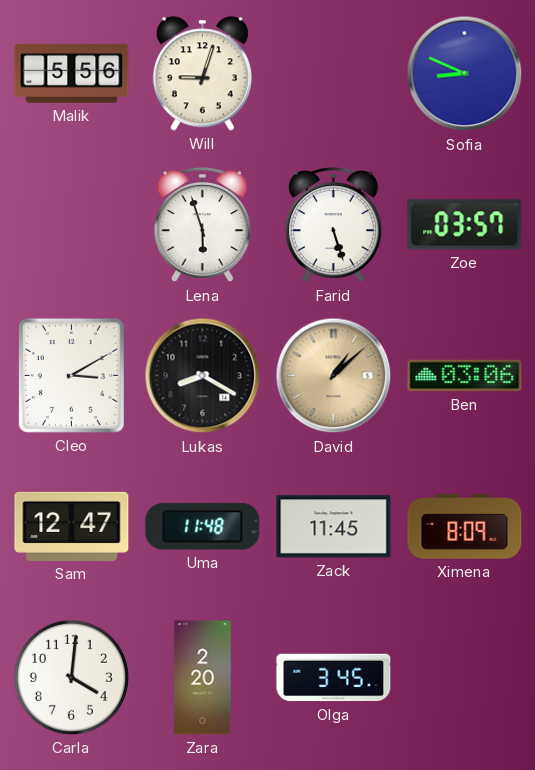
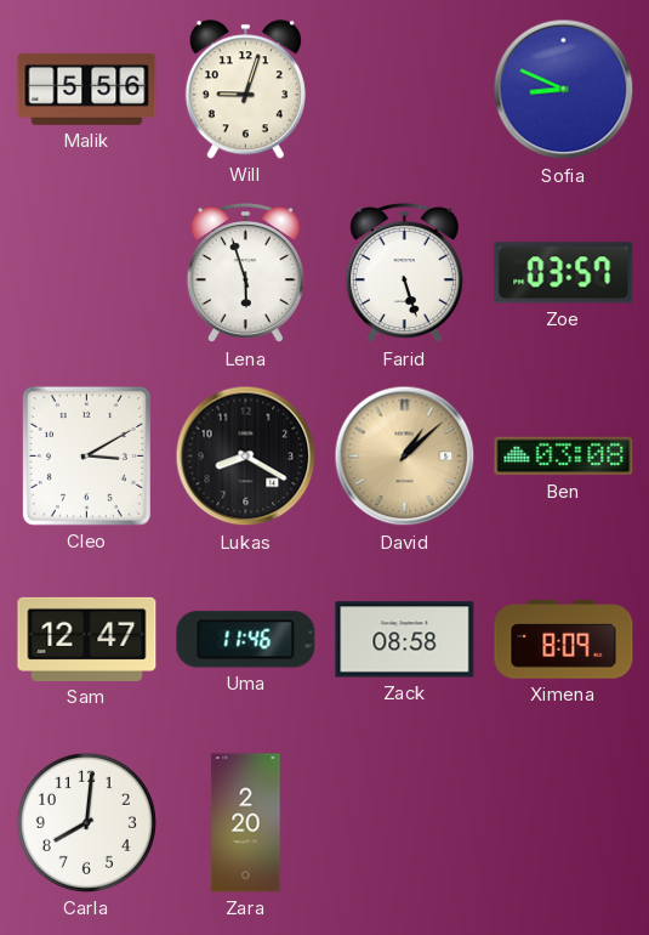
Ben: 03:06 -> 03:08 (564, 457)
Uma: 11:48 -> 11:46 (246, 640)
Zack: 11:45 -> 08:58 (405, 640)
Carla: 4:01 -> 8:01 (86, 822)
Olga: 3:45 -> none (334, 678)
